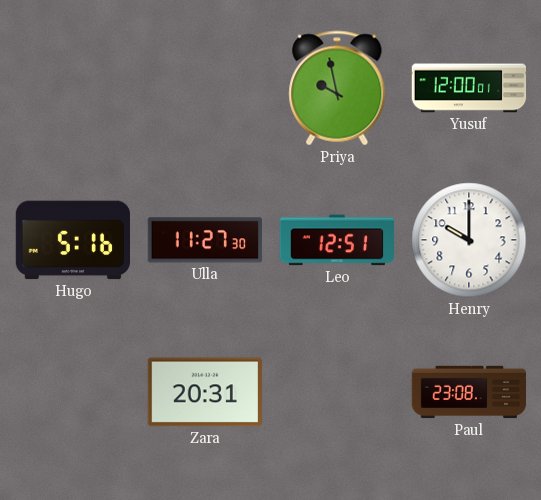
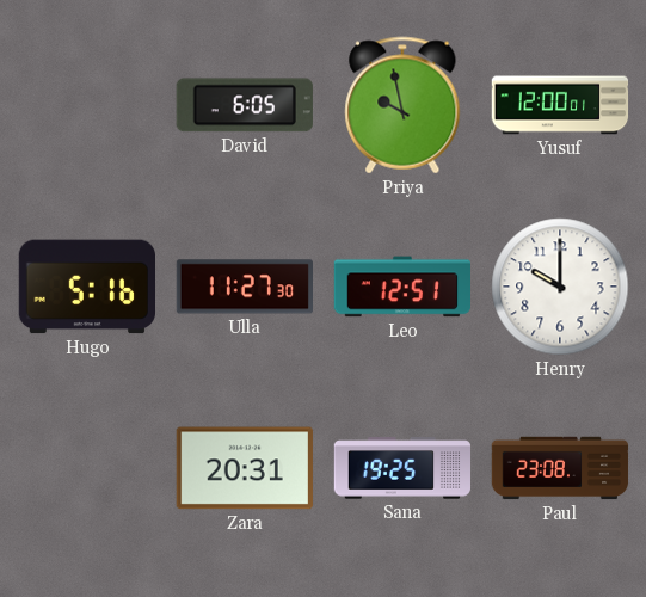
David: none -> 6:05 (245, 105)
Sana: none -> 19:25 (402, 468)
